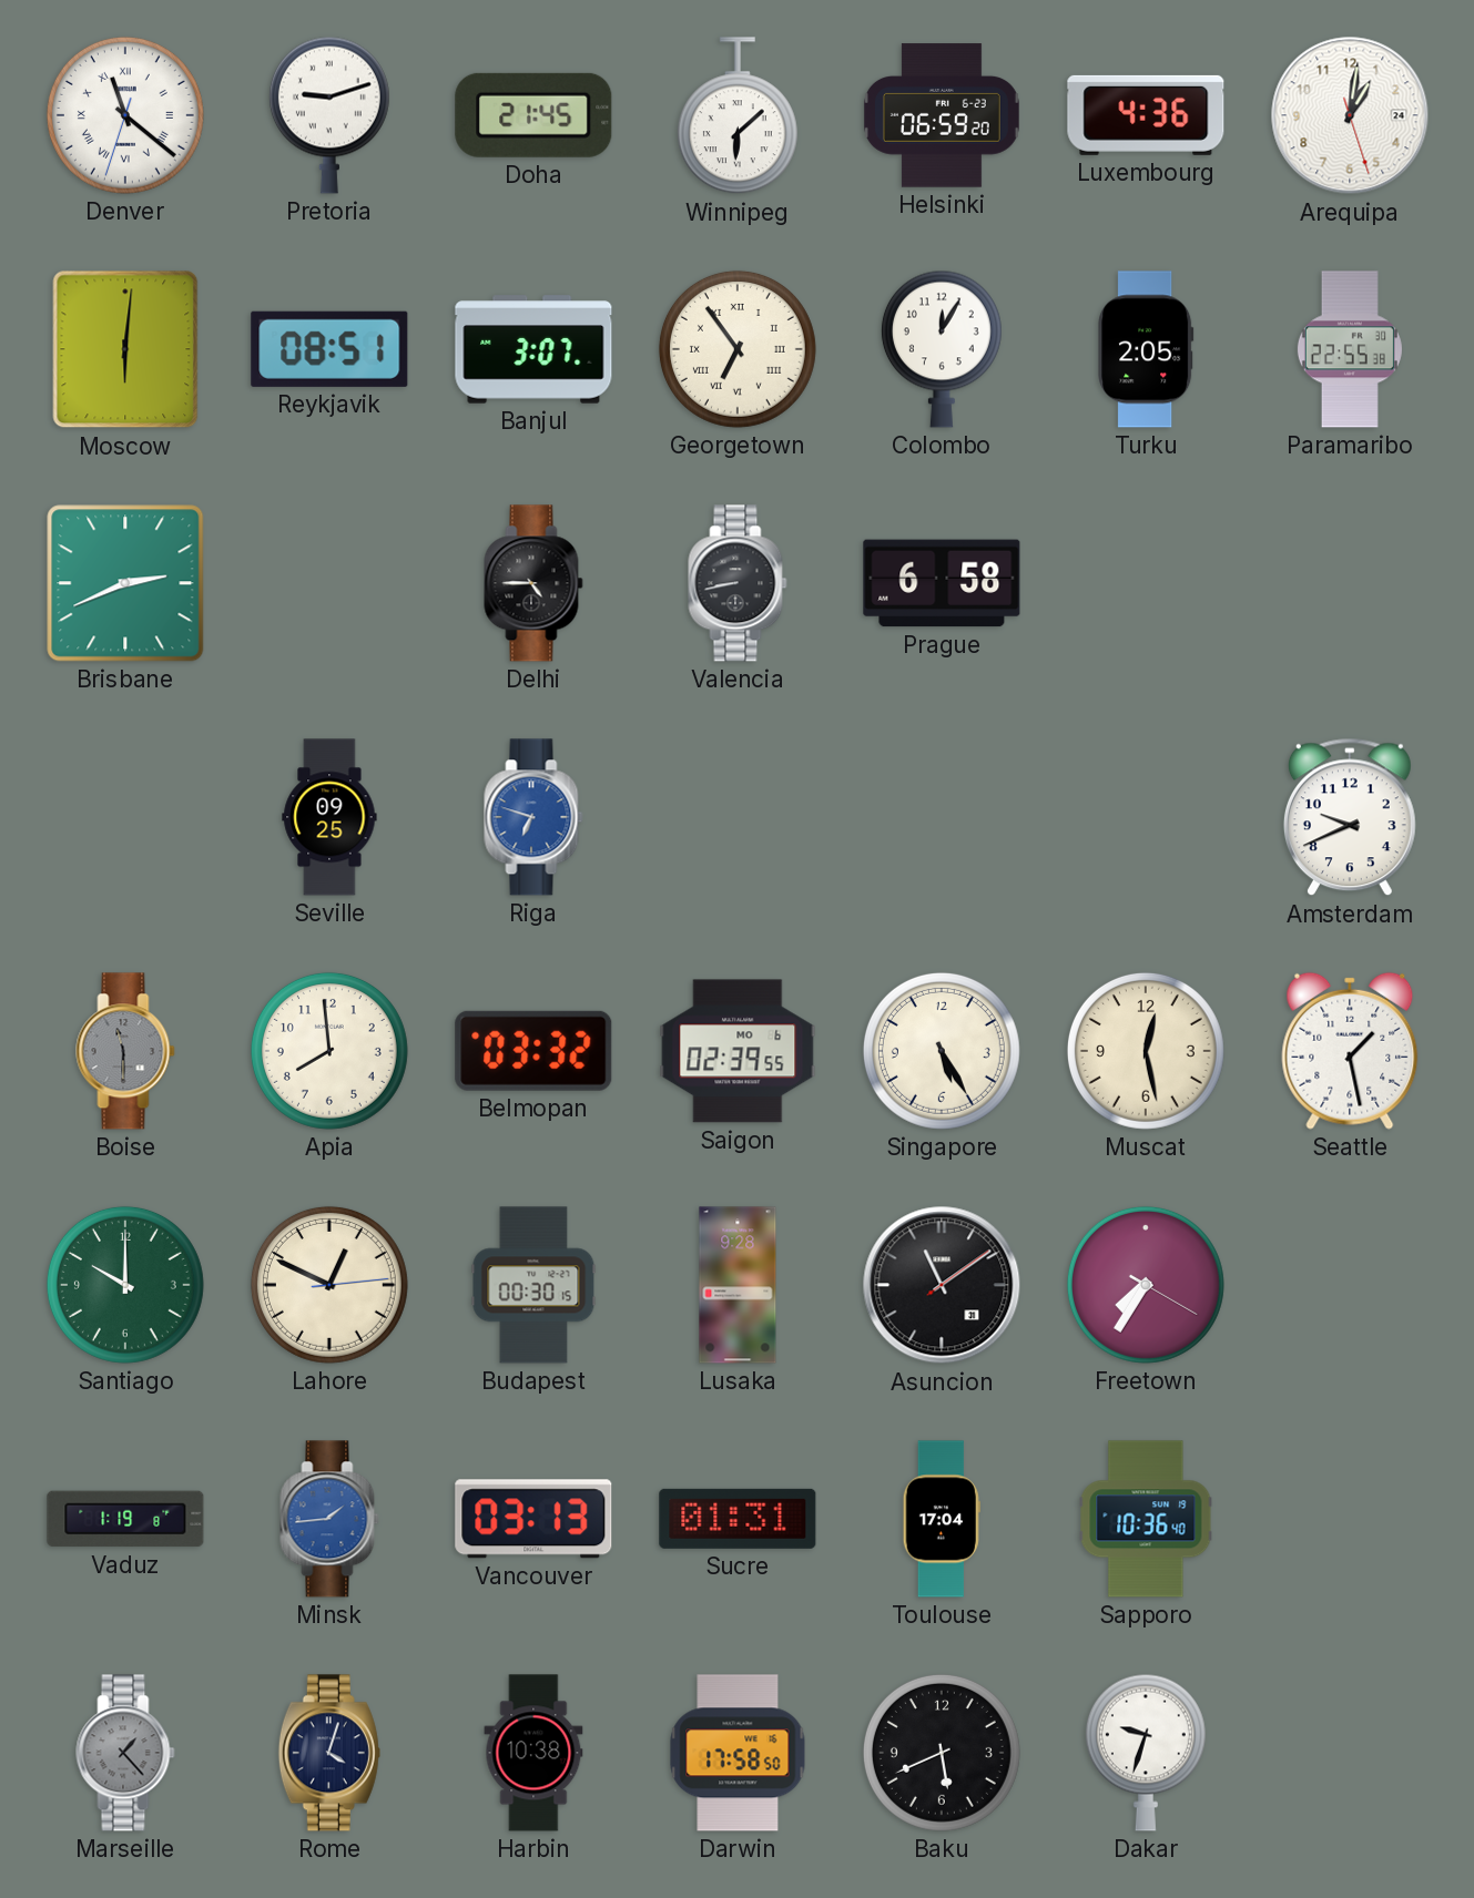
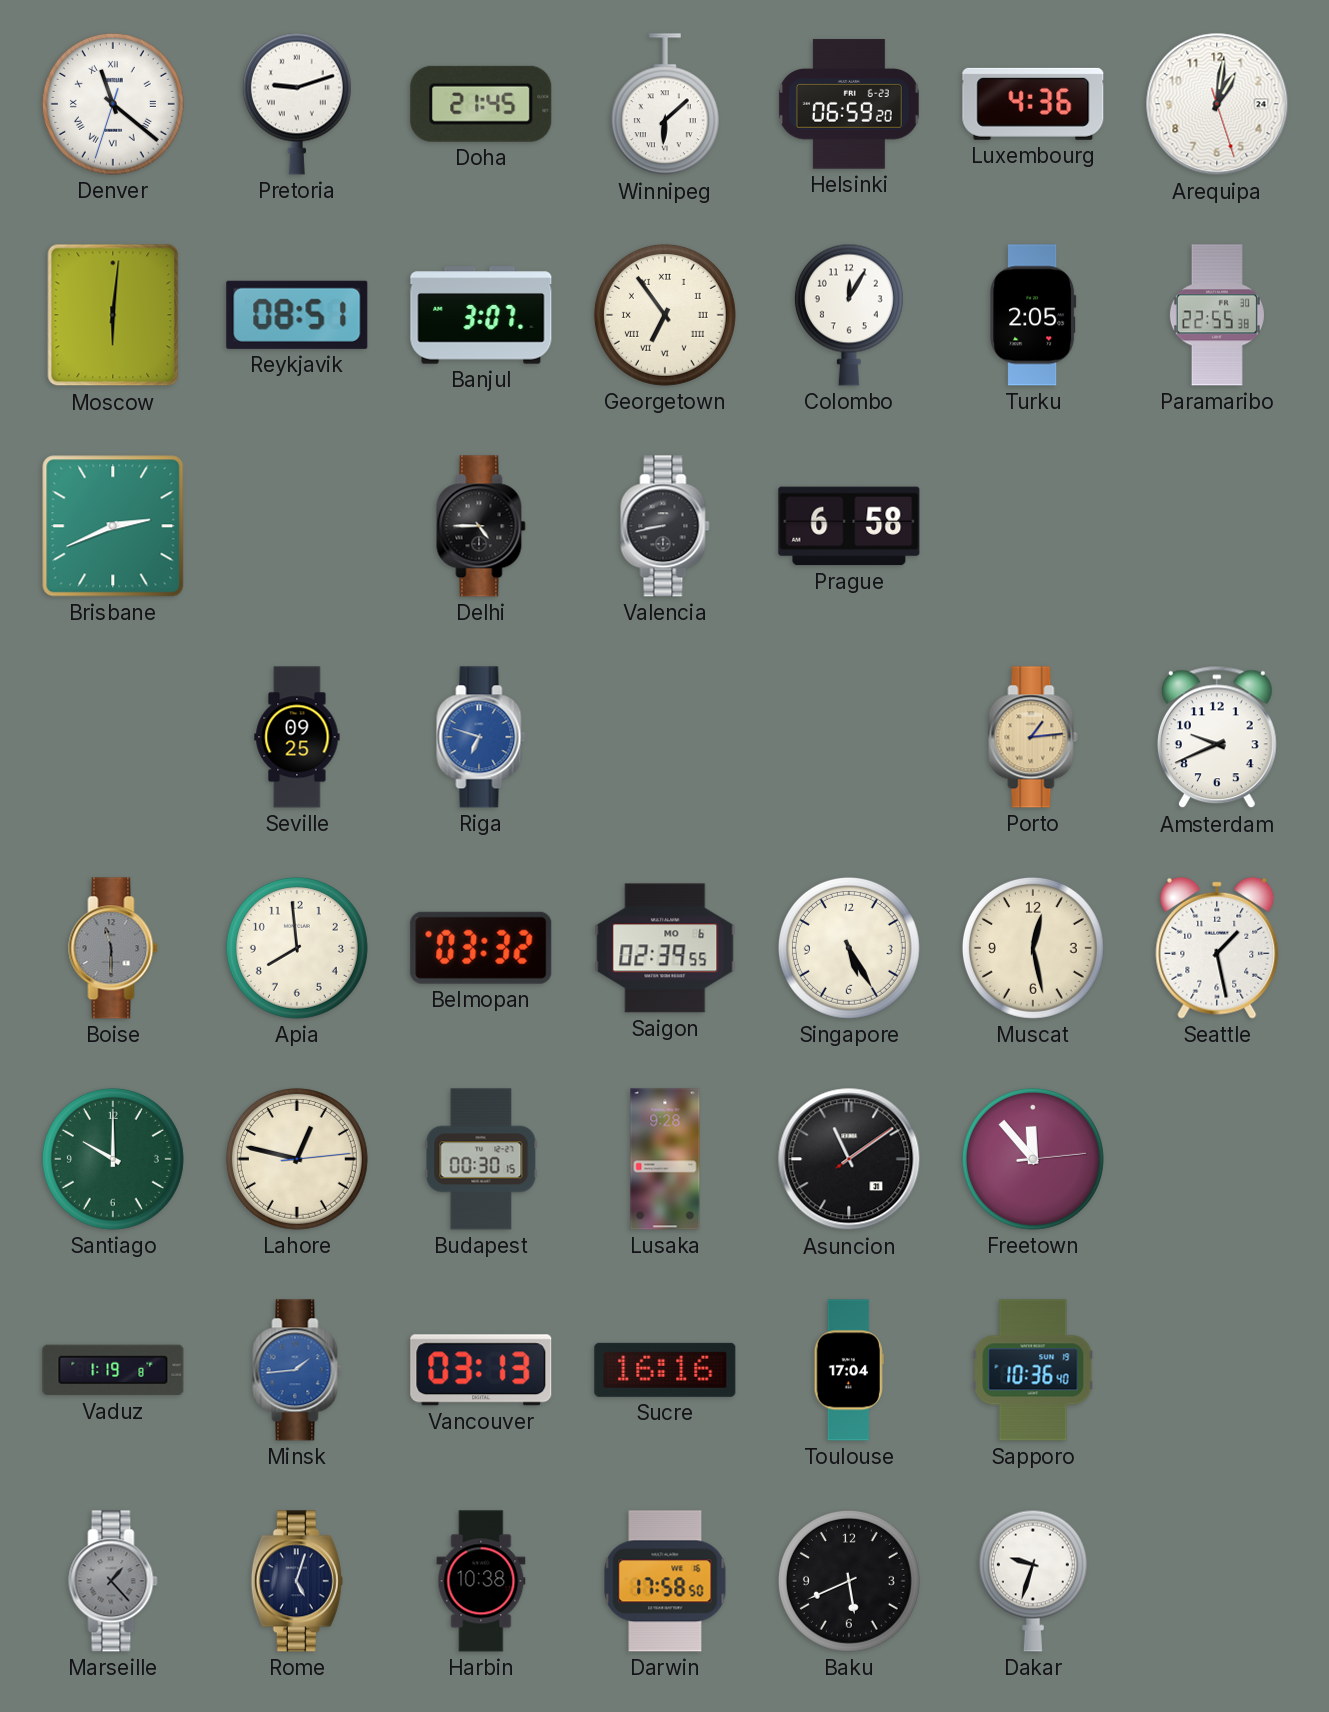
Porto: none -> 1:14 (1033, 737)
Lahore: 12:49 -> 12:47 (297, 1159)
Freetown: 7:35 -> 11:53 (1033, 1159)
Sucre: 01:31 -> 16:16 (665, 1370)
Rome: 4:03 -> 5:03 (297, 1581)
